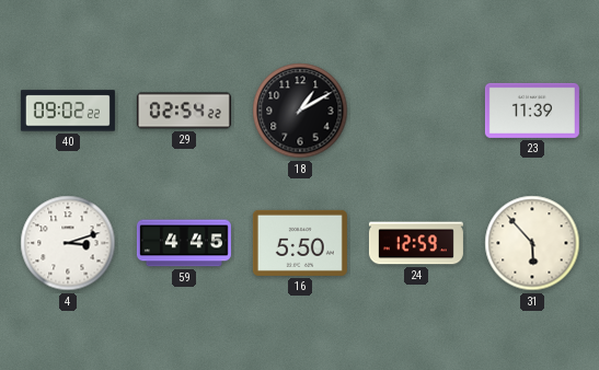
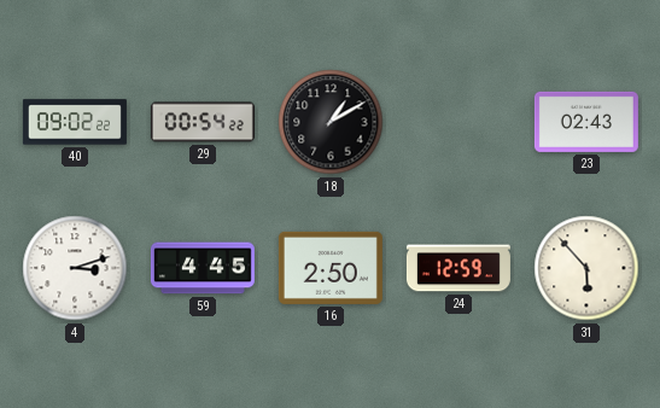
29: 02:54 -> 00:54 (203, 122)
23: 11:39 -> 02:43 (586, 122)
16: 5:50 -> 2:50 (331, 268)
